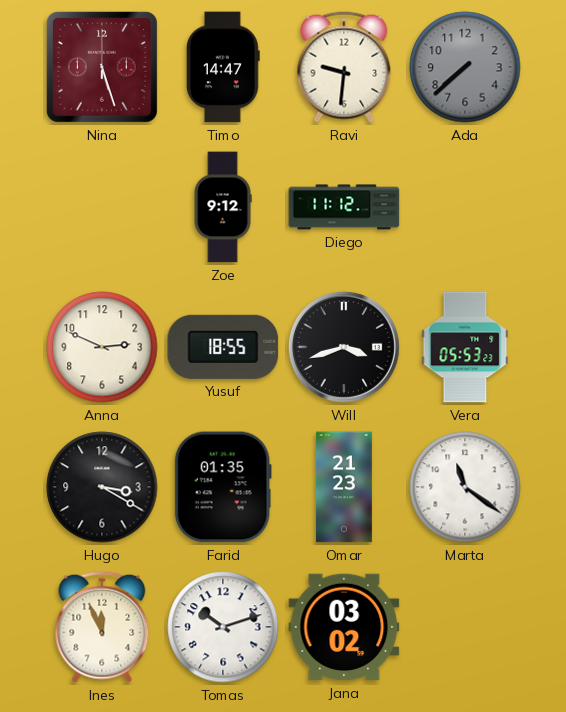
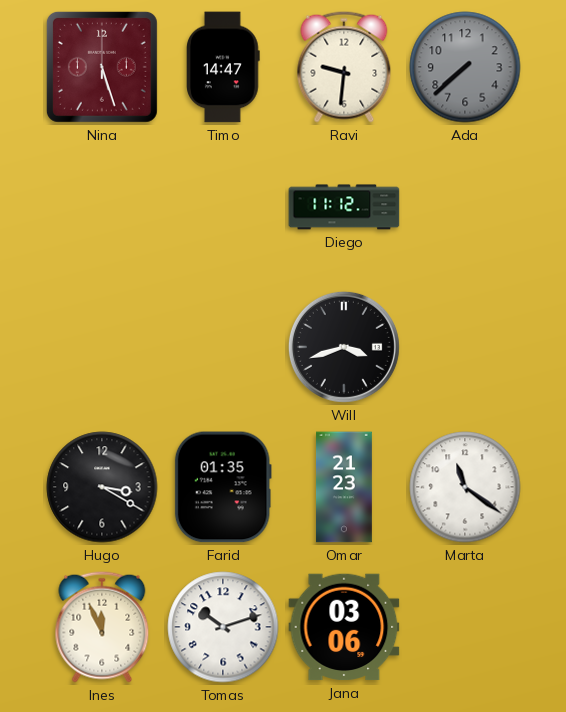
Zoe: 9:12 -> none (223, 207)
Anna: 2:49 -> none (102, 347)
Yusuf: 18:55 -> none (223, 347)
Vera: 05:53 -> none (465, 347)
Jana: 03:02 -> 03:06 (344, 627)
